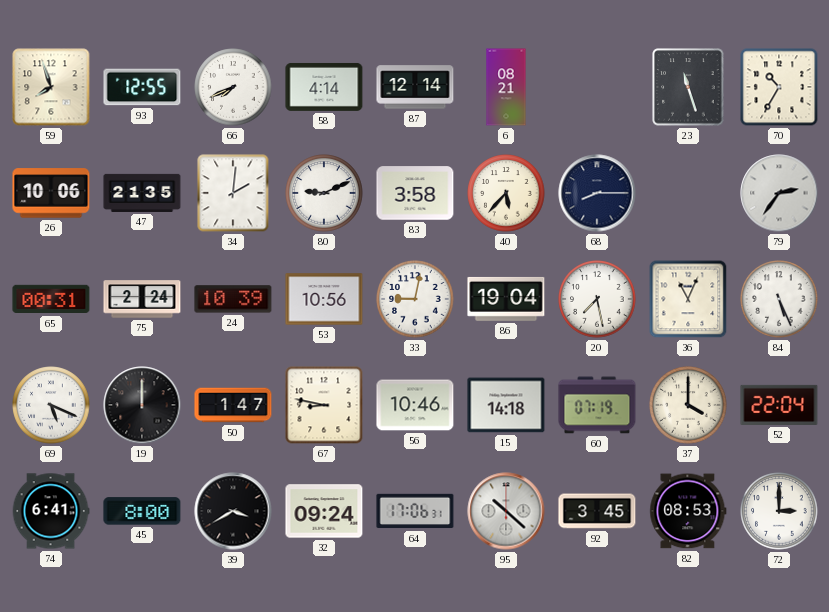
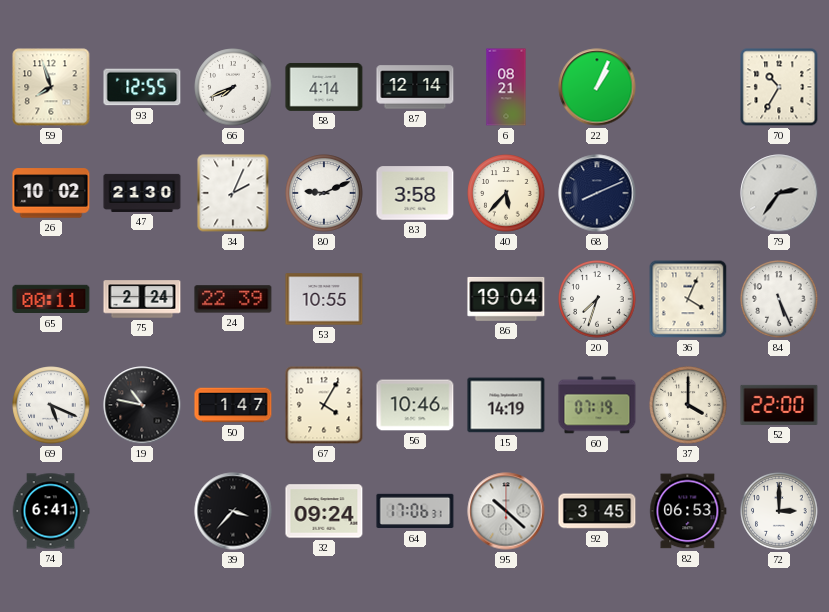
22: none -> 1:04 (597, 87)
23: 11:27 -> none (688, 87)
26: 10:06 -> 10:02 (51, 193)
47: 21:35 -> 21:30 (142, 193)
34: 2:01 -> 2:04 (233, 193)
68: 8:15 -> 8:11 (597, 193)
65: 00:31 -> 00:11 (51, 299)
24: 10:39 -> 22:39 (233, 299)
53: 10:56 -> 10:55 (324, 299)
33: 9:02 -> none (415, 299)
20: 7:28 -> 7:33 (597, 299)
36: 11:04 -> 4:04 (688, 299)
19: 12:00 -> 10:47 (142, 405)
67: 8:47 -> 4:05 (324, 405)
15: 14:18 -> 14:19 (506, 405)
52: 22:04 -> 22:00 (779, 405)
45: 8:00 -> none (142, 511)
39: 3:40 -> 3:37 (233, 511)
82: 08:53 -> 06:53 (688, 511)
